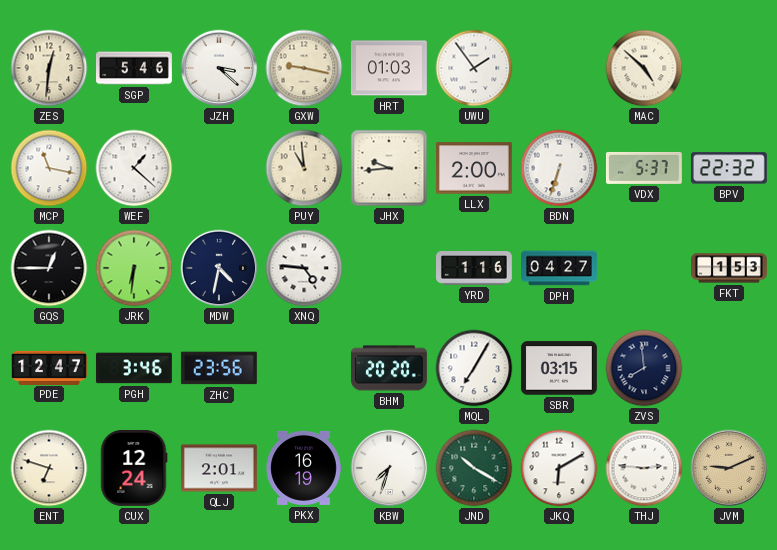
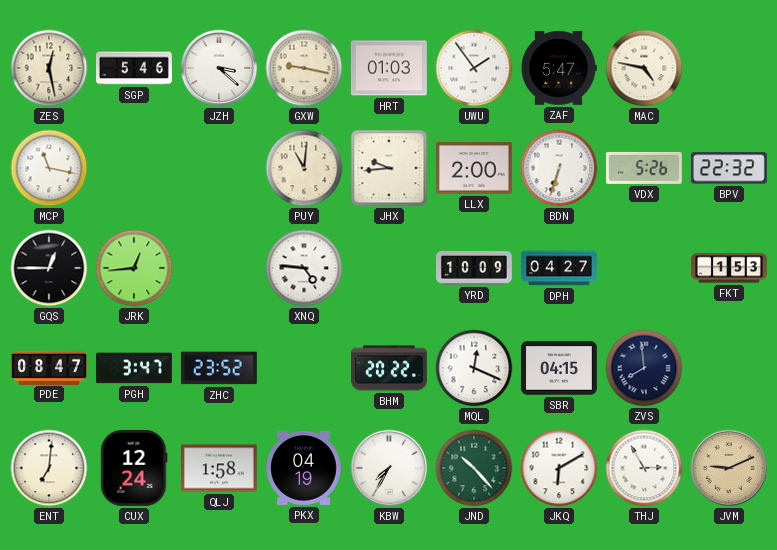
ZES: 12:31 -> 12:28 (49, 68)
ZAF: none -> 5:47 (559, 68)
MAC: 4:52 -> 4:47 (644, 68)
WEF: 1:22 -> none (134, 168)
PUY: 10:59 -> 11:01 (304, 168)
VDX: 5:37 -> 5:26 (644, 168)
JRK: 6:31 -> 12:44 (134, 268)
MDW: 4:32 -> none (219, 268)
YRD: 1:16 -> 10:09 (475, 268)
PDE: 12:47 -> 08:47 (50, 367)
PGH: 3:46 -> 3:47 (134, 368)
ZHC: 23:56 -> 23:52 (219, 368)
BHM: 20:20 -> 20:22 (389, 368)
MQL: 7:05 -> 12:19 (474, 368)
SBR: 03:15 -> 04:15 (559, 368)
ENT: 6:48 -> 7:01 (49, 468)
QLJ: 2:01 -> 1:58 (219, 468)
PKX: 16:19 -> 04:19 (304, 468)
KBW: 7:33 -> 7:35 (389, 468)
JND: 10:20 -> 10:23 (474, 468)
THJ: 2:46 -> 2:55 (644, 468)
